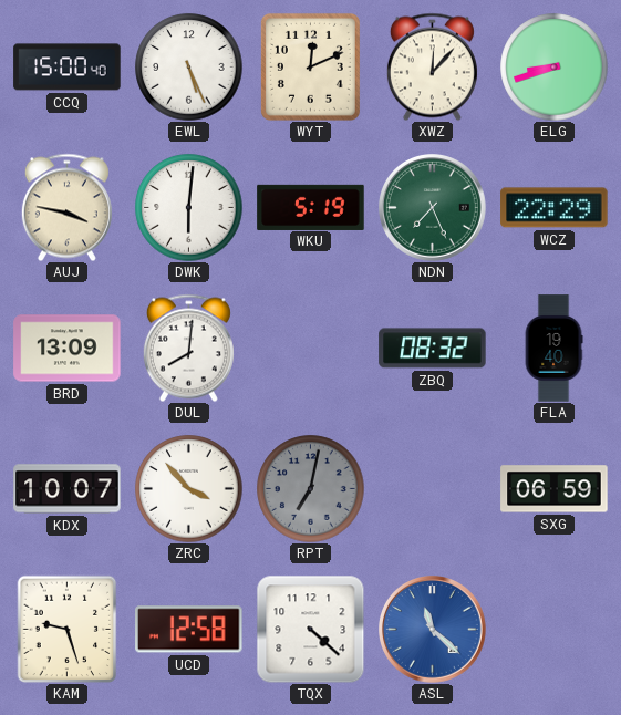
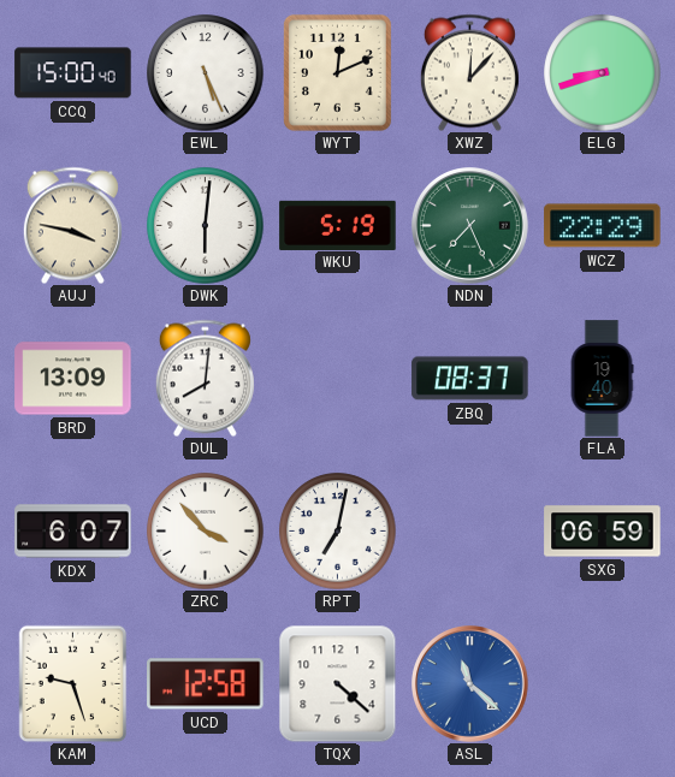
ZBQ: 08:32 -> 08:37 (470, 379)
KDX: 10:07 -> 6:07 (73, 532)
RPT dial: grey -> white (338, 532)
